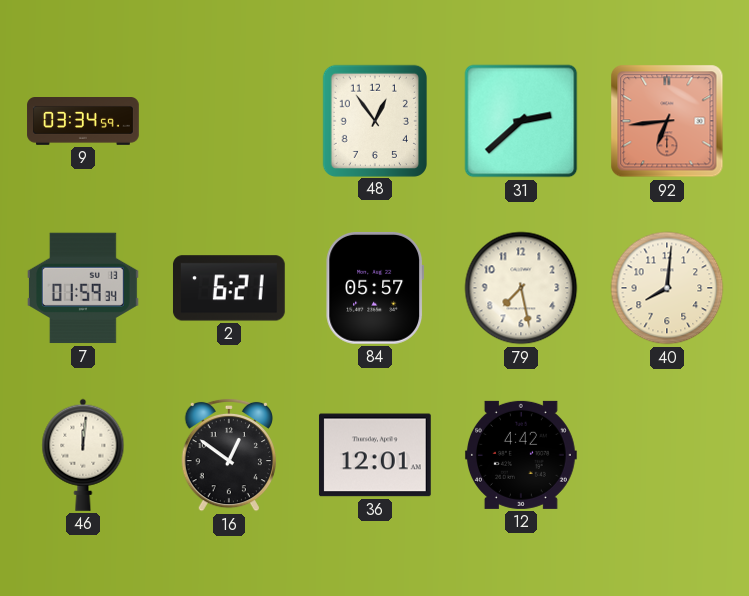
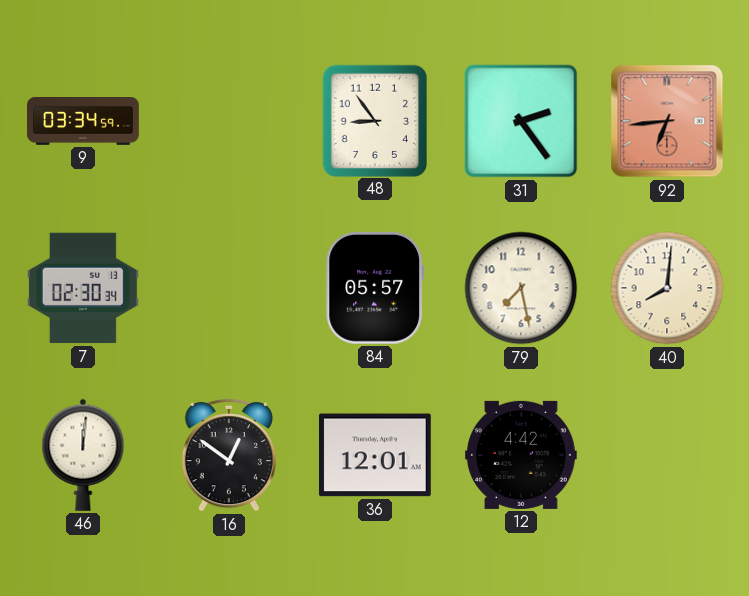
48: 12:54 -> 8:54 (375, 120)
31: 2:38 -> 2:24 (521, 121)
7: 01:59 -> 02:30 (83, 288)
2: 6:21 -> none (229, 288)
